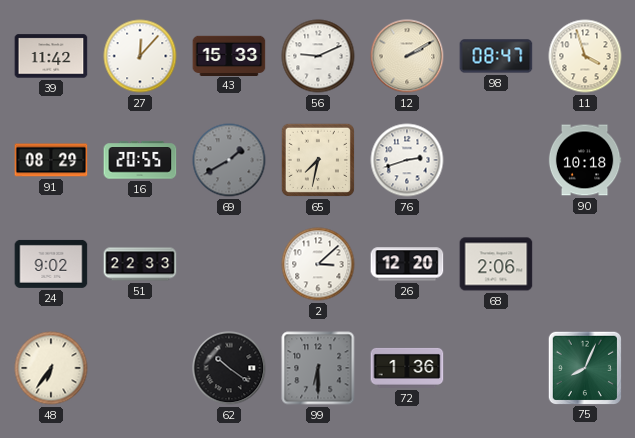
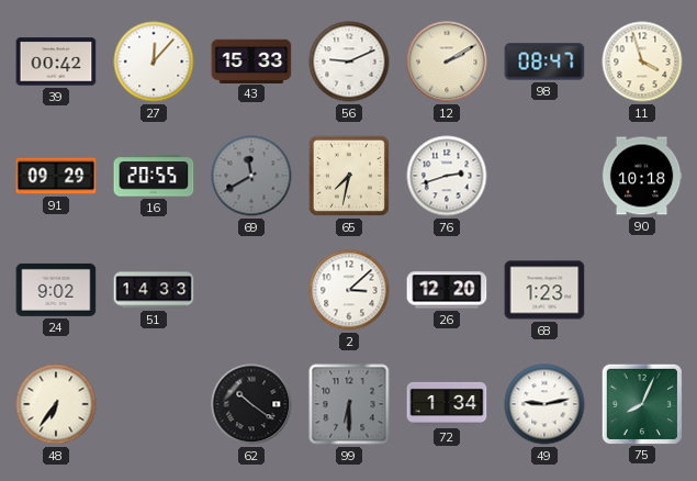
39: 11:42 -> 00:42 (56, 61)
91: 08:29 -> 09:29 (56, 176)
69: 1:40 -> 11:40 (251, 176)
51: 22:33 -> 14:33 (154, 290)
68: 2:06 -> 1:23 (544, 290)
72: 1:36 -> 1:34 (447, 404)
49: none -> 9:13 (544, 404)
